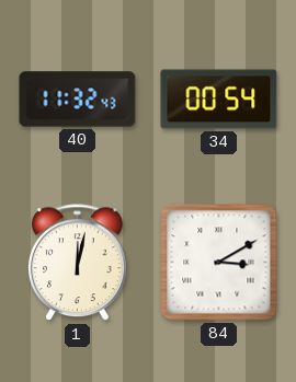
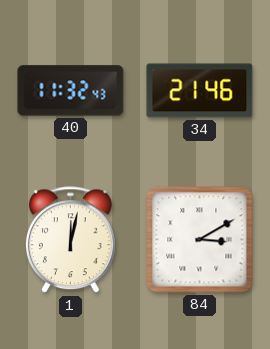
34: 00:54 -> 21:46 (200, 91)
